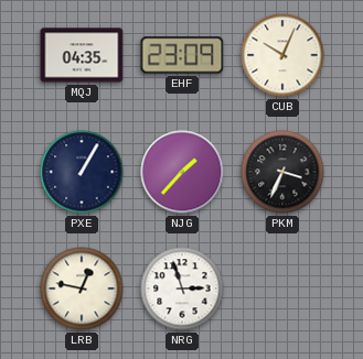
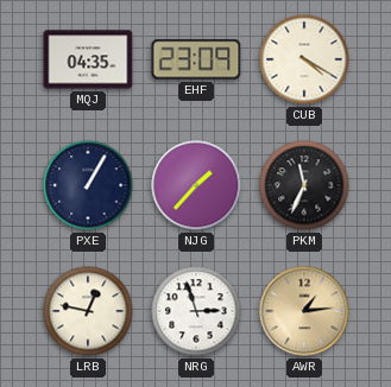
CUB: 10:04 -> 4:20 (304, 59)
PKM: 3:34 -> 11:34 (304, 185)
AWR: none -> 1:14 (304, 311)
